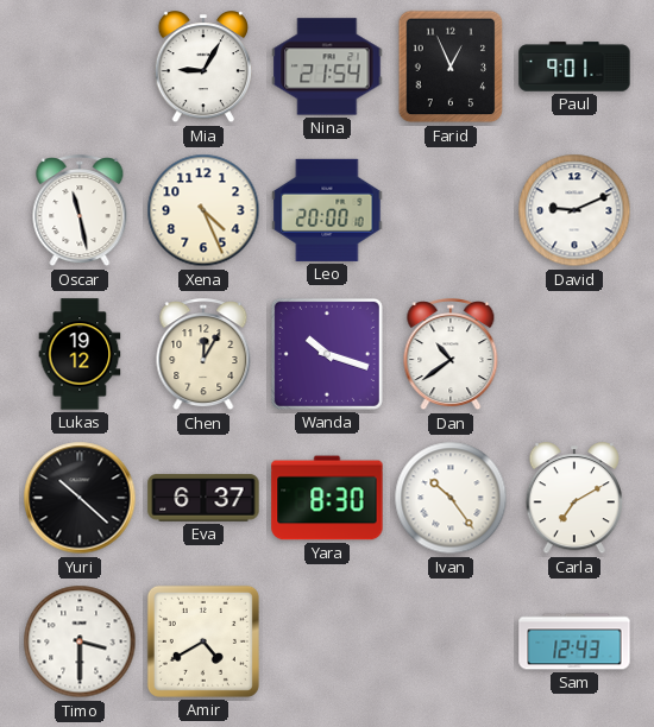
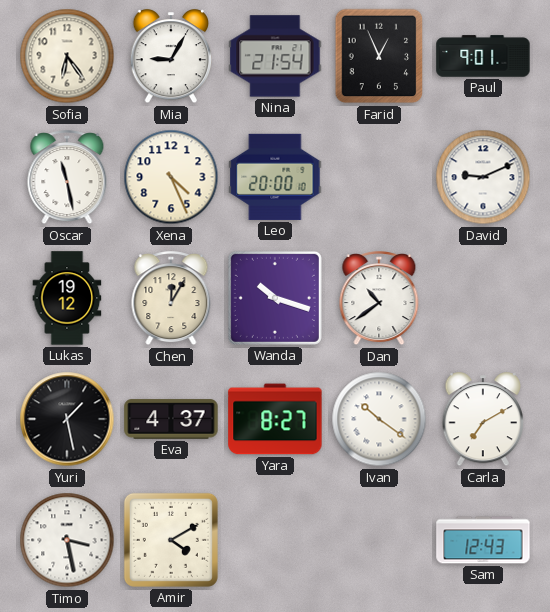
Sofia: none -> 6:24 (67, 56)
Yuri: 10:22 -> 1:28 (67, 419)
Eva: 6:37 -> 4:37 (171, 419)
Yara: 8:30 -> 8:27 (275, 419)
Ivan: 10:24 -> 10:21 (379, 419)
Timo: 3:30 -> 3:28 (67, 540)
Amir: 4:40 -> 4:10 (171, 540)
